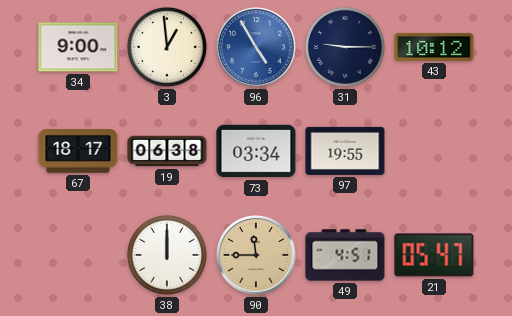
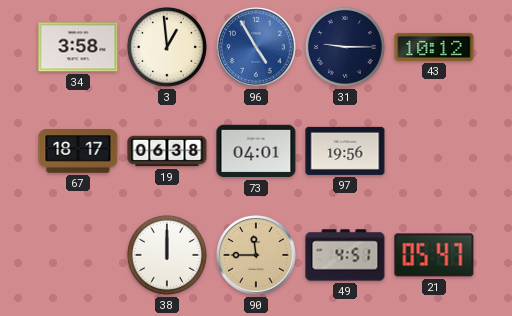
34: 9:00 -> 3:58 (78, 47)
73: 03:34 -> 04:01 (256, 151)
97: 19:55 -> 19:56 (345, 151)
